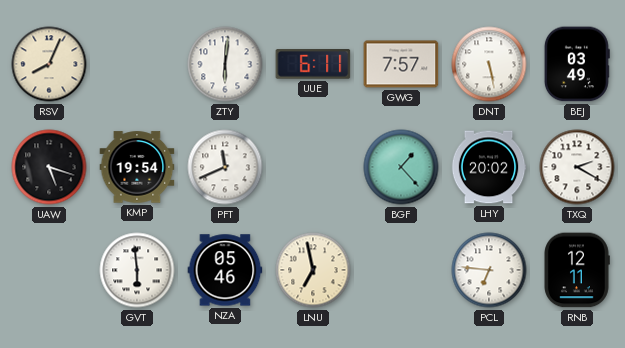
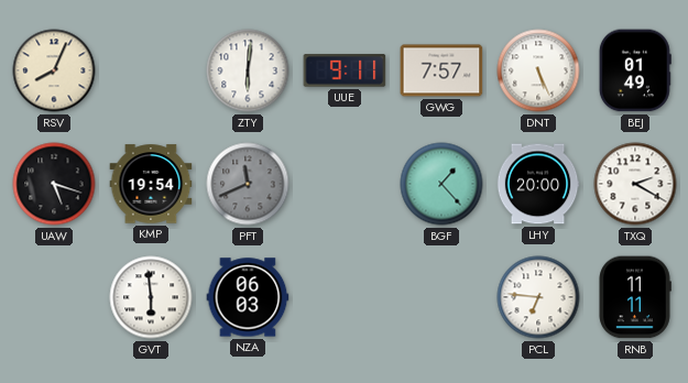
UUE: 6:11 -> 9:11 (345, 70)
DNT: 5:28 -> 5:26 (538, 70)
BEJ: 03:49 -> 01:49 (635, 70)
PFT dial: white -> grey (248, 184)
LHY: 20:02 -> 20:00 (538, 184)
NZA: 05:46 -> 06:03 (248, 297)
LNU: 6:58 -> none (313, 270)
RNB: 12:11 -> 11:11 (635, 297)
